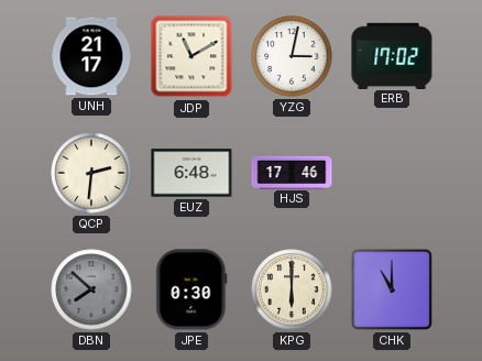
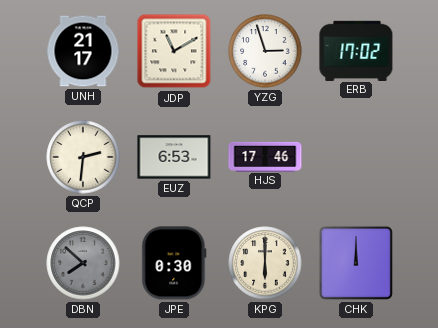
YZG: 3:02 -> 2:57 (265, 51)
EUZ: 6:48 -> 6:53 (174, 157)
CHK: 11:00 -> 12:00 (356, 263)
